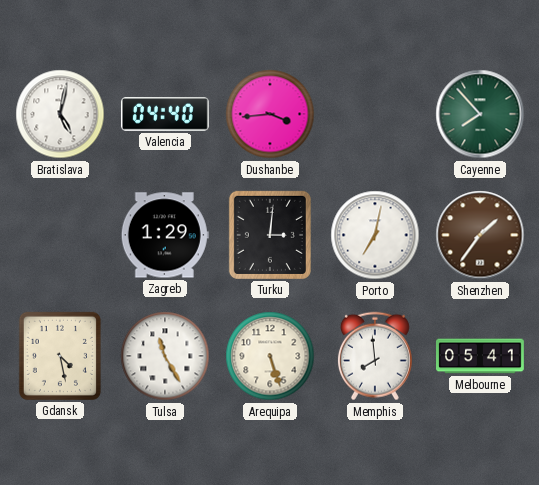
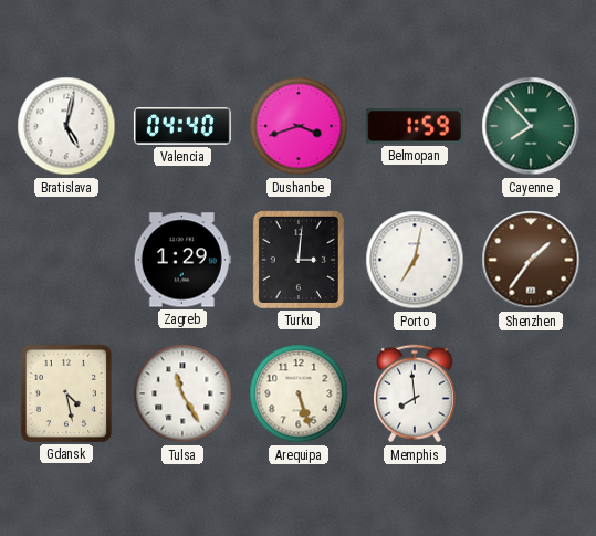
Dushanbe: 3:44 -> 3:42 (299, 126)
Belmopan: none -> 1:59 (415, 126)
Melbourne: 05:41 -> none (481, 356)
